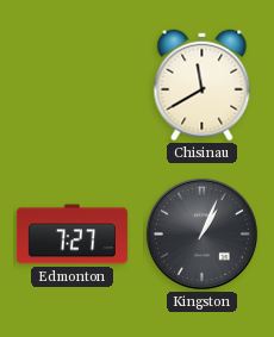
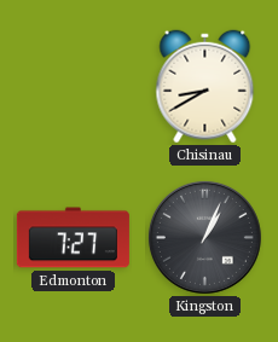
Chisinau: 11:40 -> 8:40 (205, 87)
